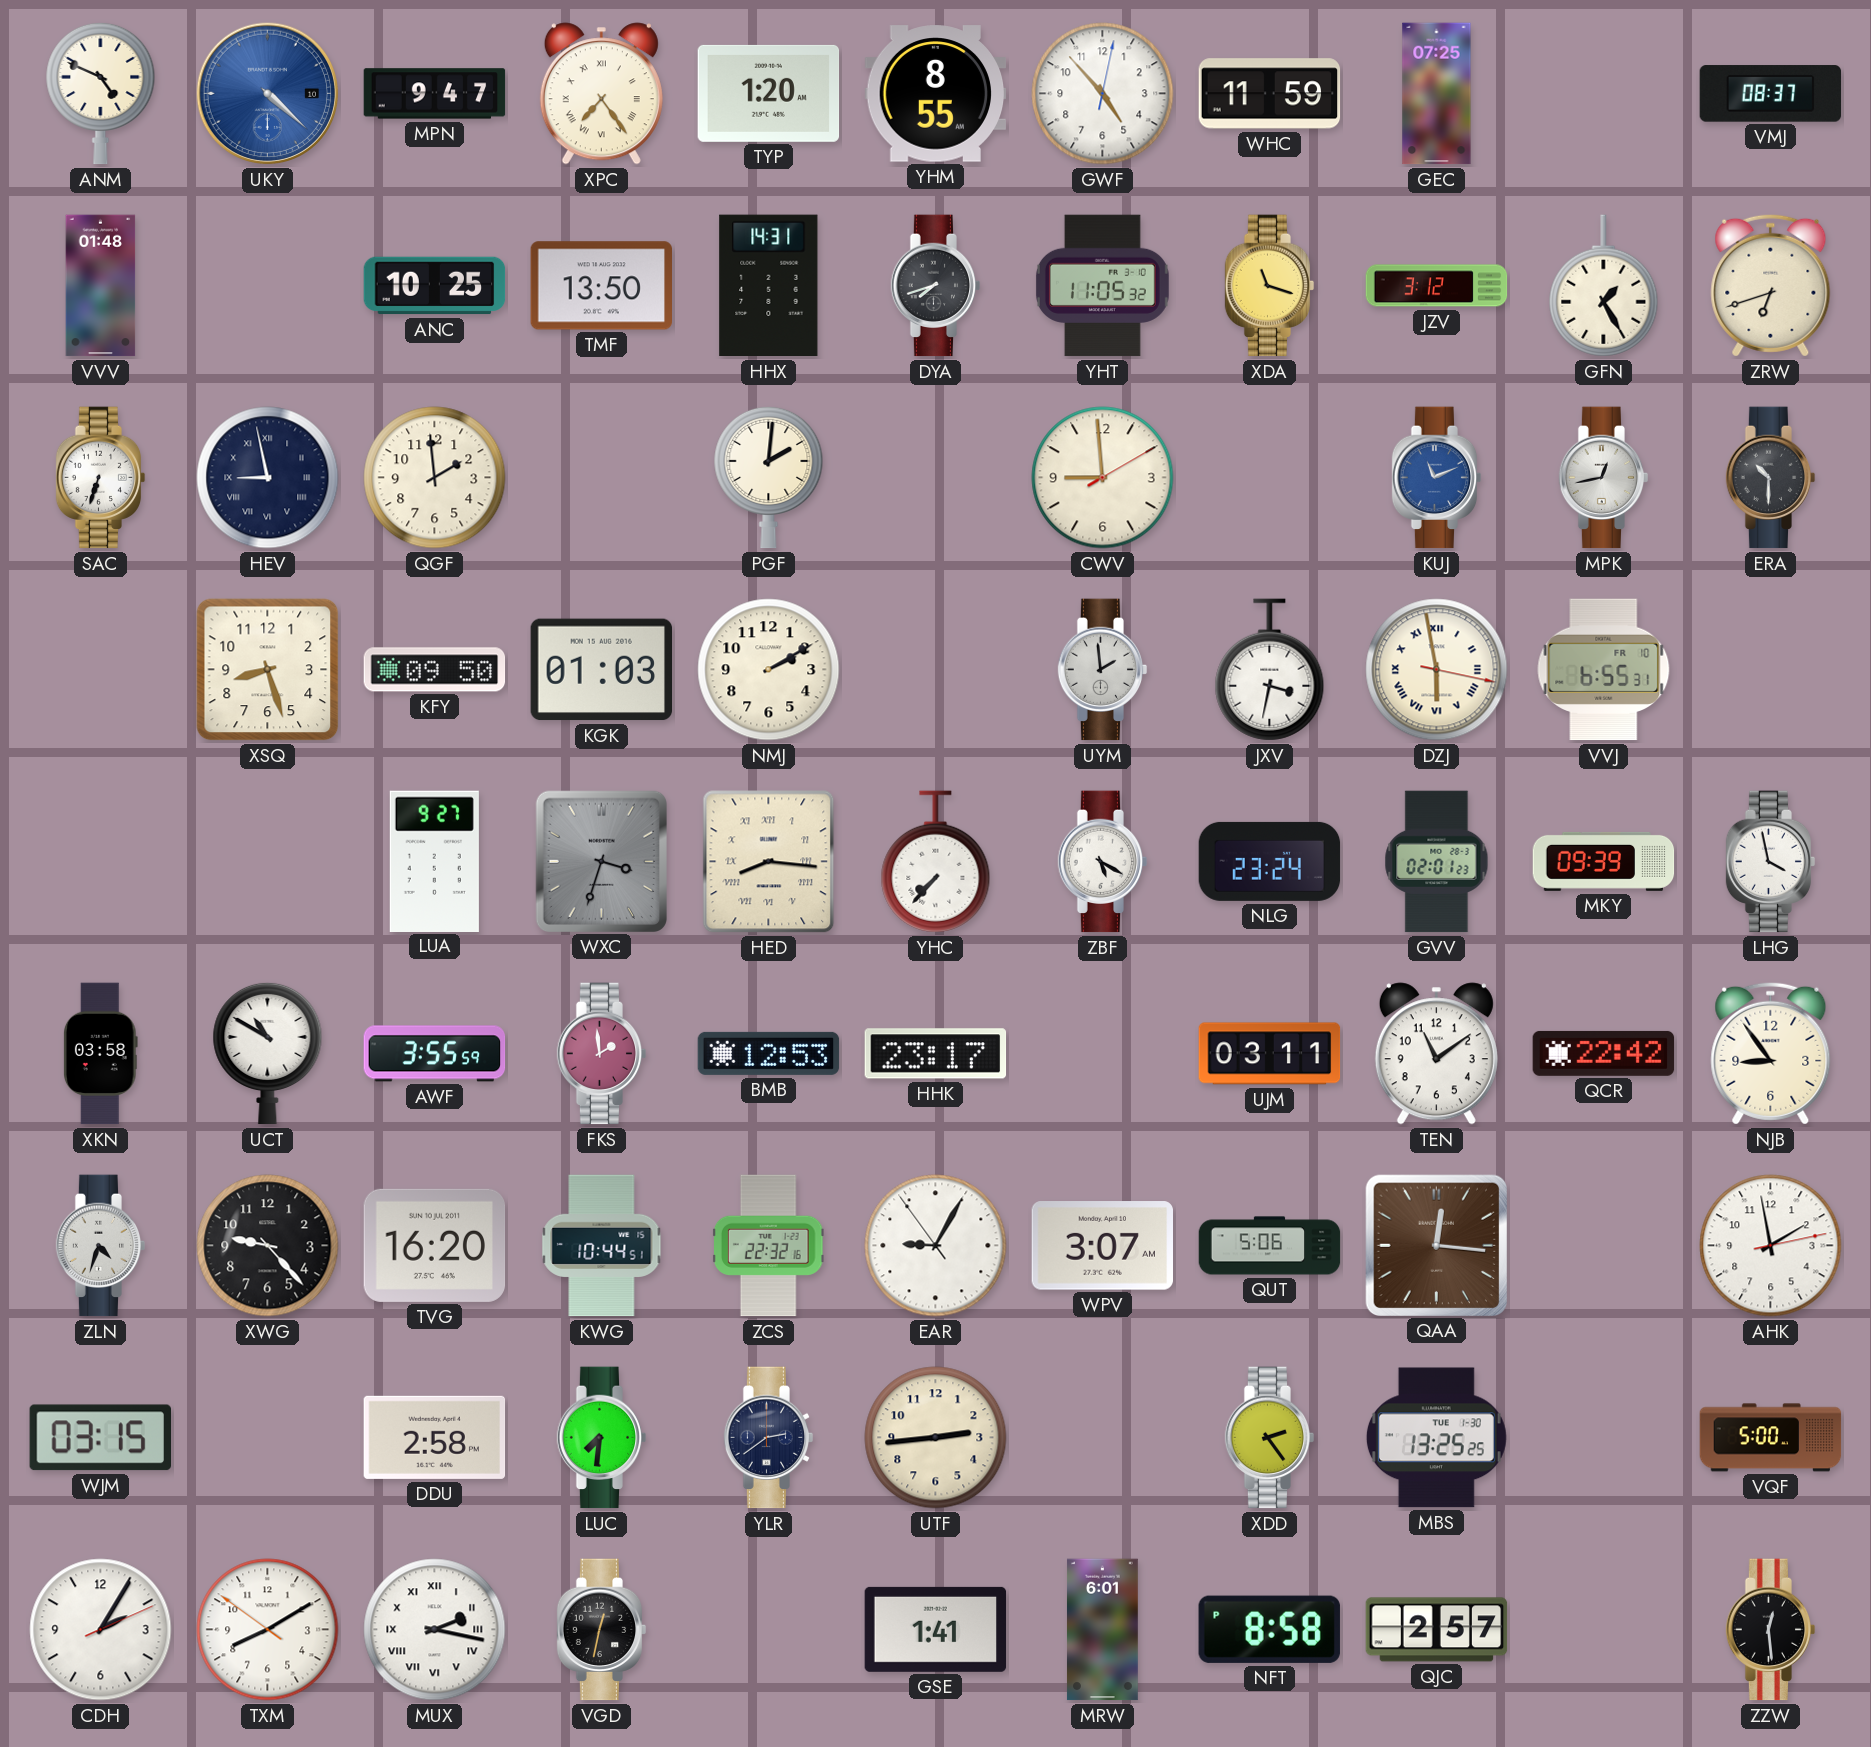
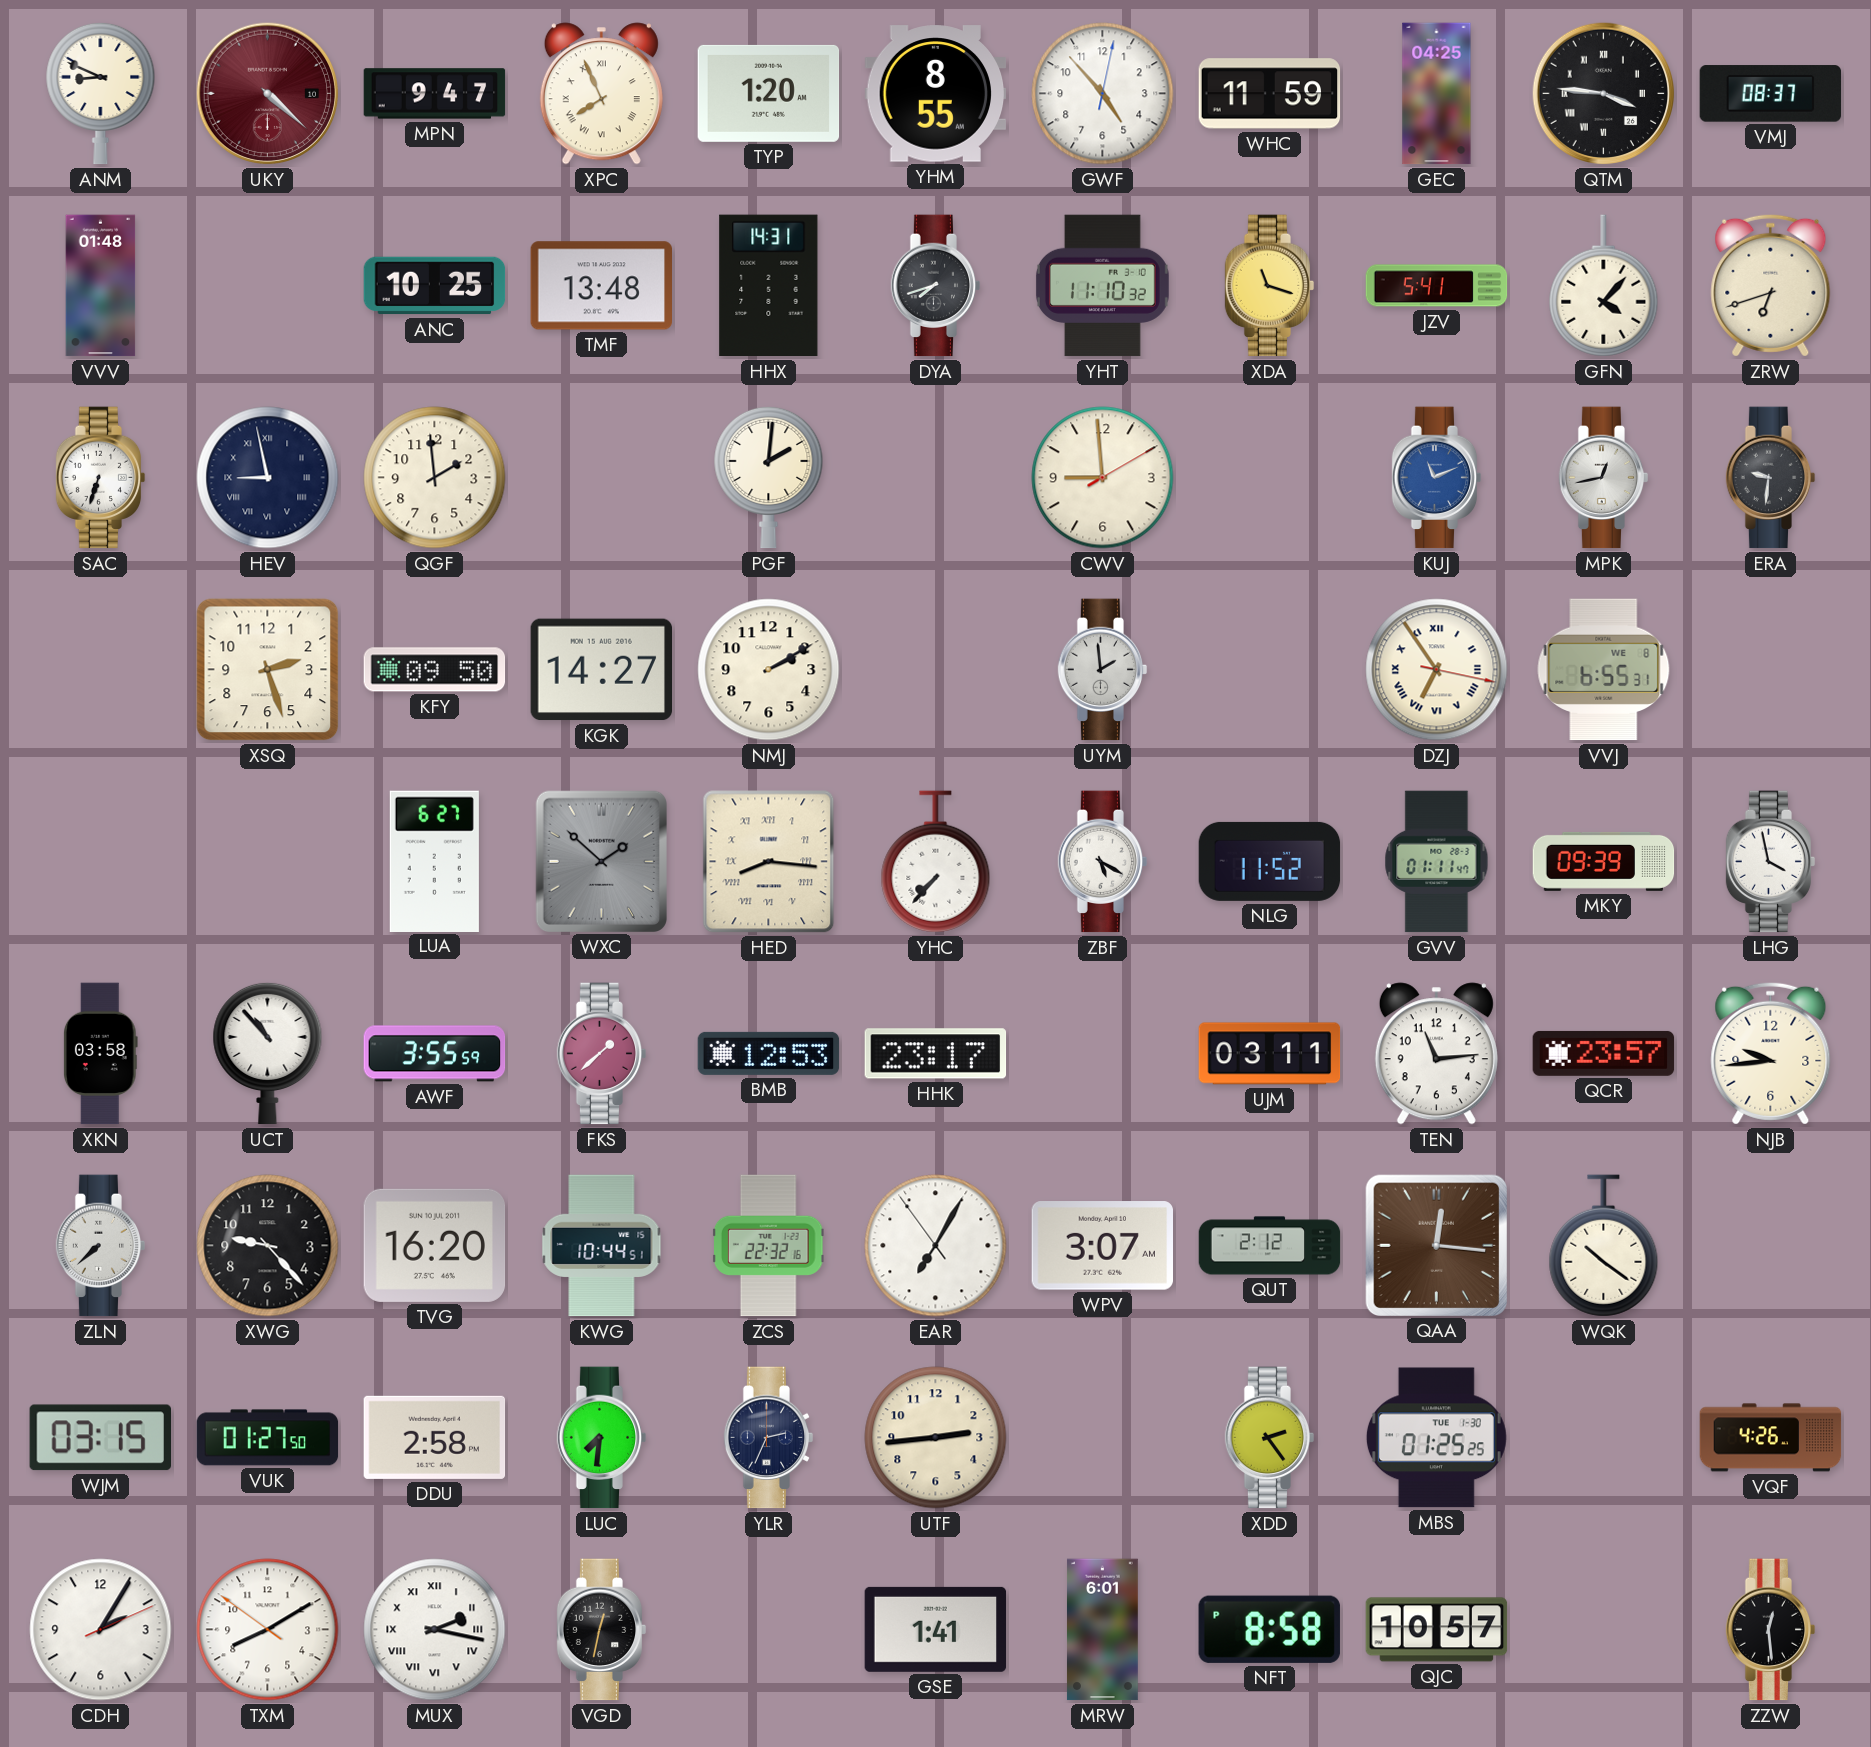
ANM: 4:49 -> 8:49 (101, 93)
UKY dial: blue -> burgundy (268, 94)
XPC: 7:24 -> 7:56 (601, 94)
GEC: 07:25 -> 04:25 (1437, 94)
QTM: none -> 3:46 (1604, 94)
TMF: 13:50 -> 13:48 (602, 286)
YHT: 11:05 -> 11:10 (1102, 286)
JZV: 3:12 -> 5:41 (1437, 286)
GFN: 1:25 -> 4:07 (1604, 286)
ERA: 10:30 -> 9:31 (1771, 478)
XSQ: 8:27 -> 2:27 (268, 670)
KGK: 01:03 -> 14:27 (601, 670)
JXV: 3:32 -> none (1270, 670)
DZJ: 5:58 -> 6:54 (1437, 670)
VVJ date: FR 10 -> WE 8 (1604, 670)
LUA: 9:27 -> 6:27 (434, 861)
WXC: 3:33 -> 1:52 (601, 861)
NLG: 23:24 -> 11:52 (1270, 861)
GVV: 02:01 -> 01:11 (1437, 862)
UCT: 10:50 -> 10:53 (268, 1053)
FKS: 1:59 -> 1:38 (602, 1054)
TEN: 11:09 -> 11:14 (1436, 1054)
QCR: 22:42 -> 23:57 (1604, 1053)
NJB: 8:54 -> 9:44 (1771, 1053)
ZLN: 4:33 -> 7:38 (101, 1246)
EAR: 9:04 -> 7:04 (936, 1246)
QUT: 5:06 -> 2:12 (1270, 1246)
WQK: none -> 10:21 (1604, 1246)
AHK: 1:58 -> none (1771, 1246)
VUK: none -> 01:27 (268, 1438)
YLR: 2:39 -> 2:34 (769, 1438)
MBS: 13:25 -> 01:25 (1436, 1438)
VQF: 5:00 -> 4:26 (1771, 1438)
QJC: 2:57 -> 10:57 (1437, 1630)
